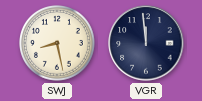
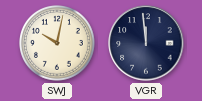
SWJ: 8:28 -> 10:02 (58, 44)
